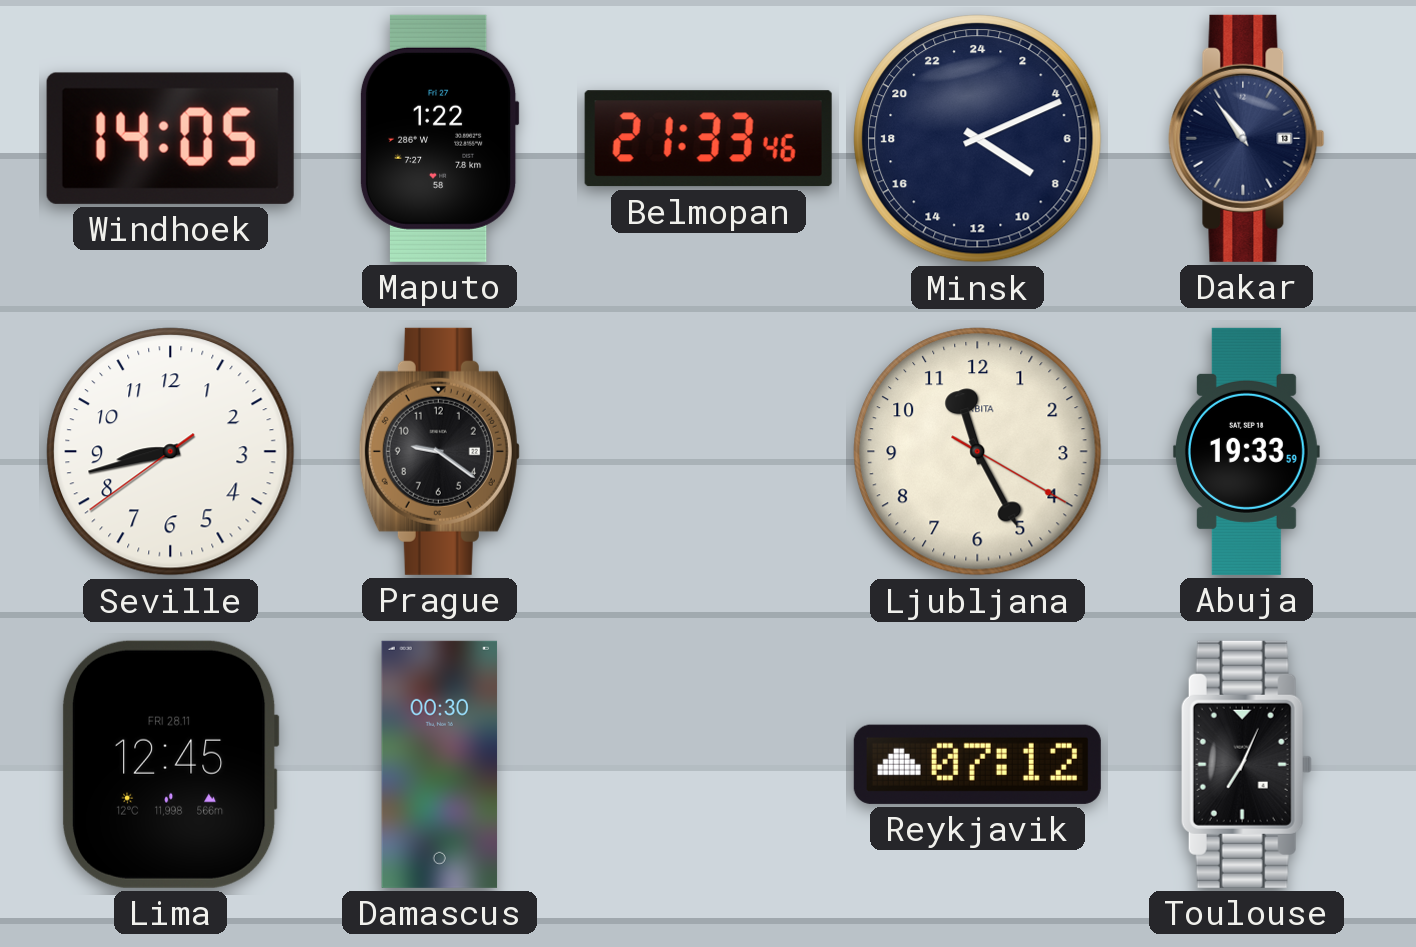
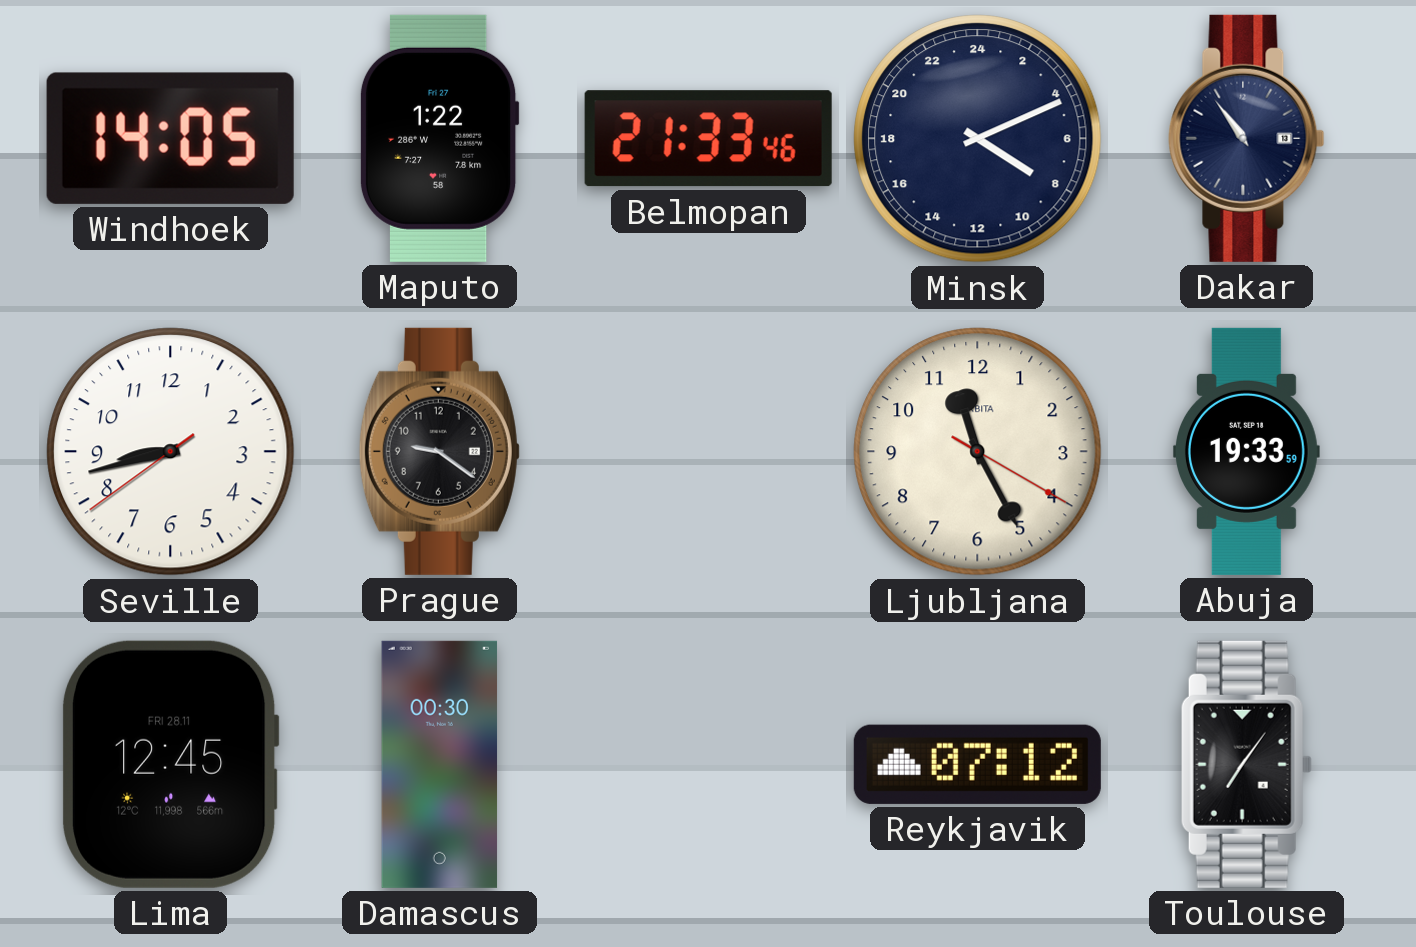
Toulouse: 7:04 -> 7:06 (1246, 764)
